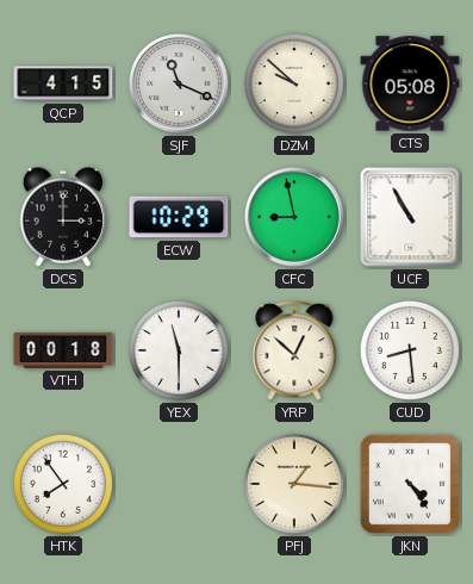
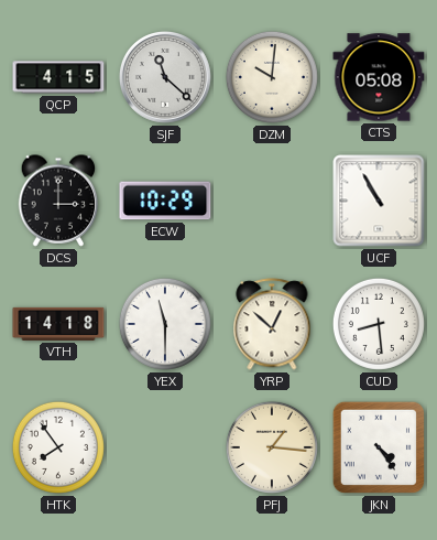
SJF: 11:19 -> 11:22 (165, 77)
DZM: 9:52 -> 10:01 (272, 77)
CFC: 8:58 -> none (294, 217)
VTH: 00:18 -> 14:18 (58, 324)
